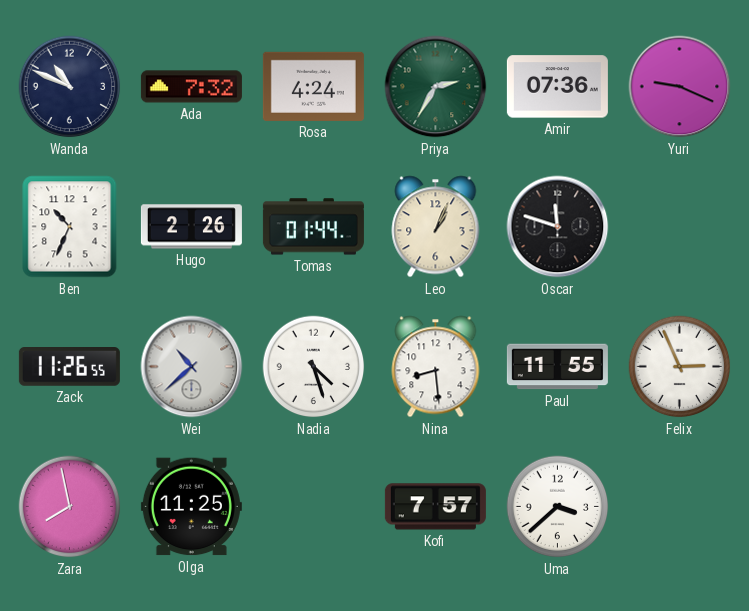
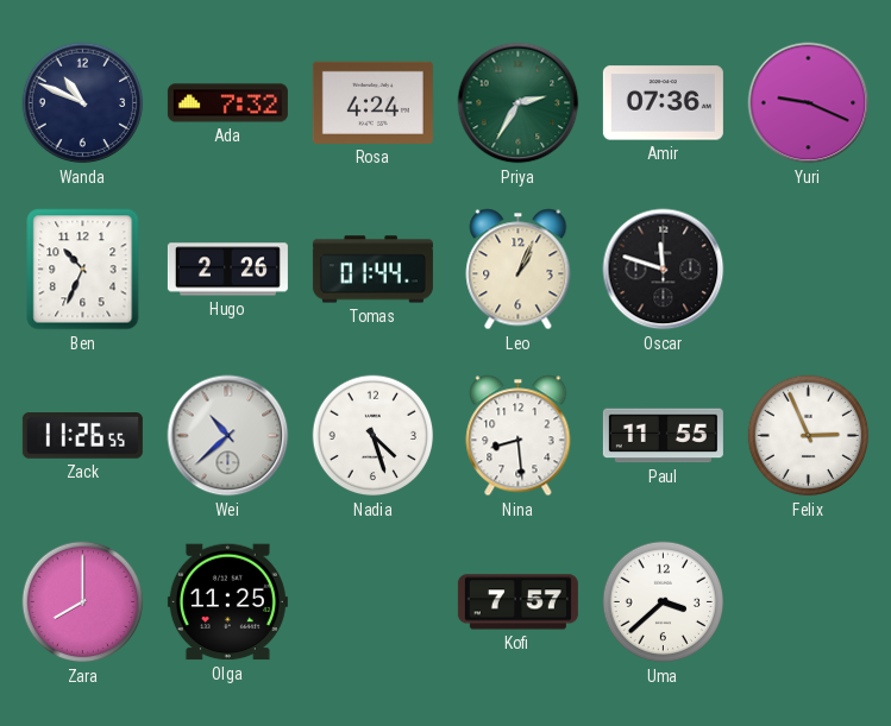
Zara: 7:58 -> 8:00 (83, 602)
